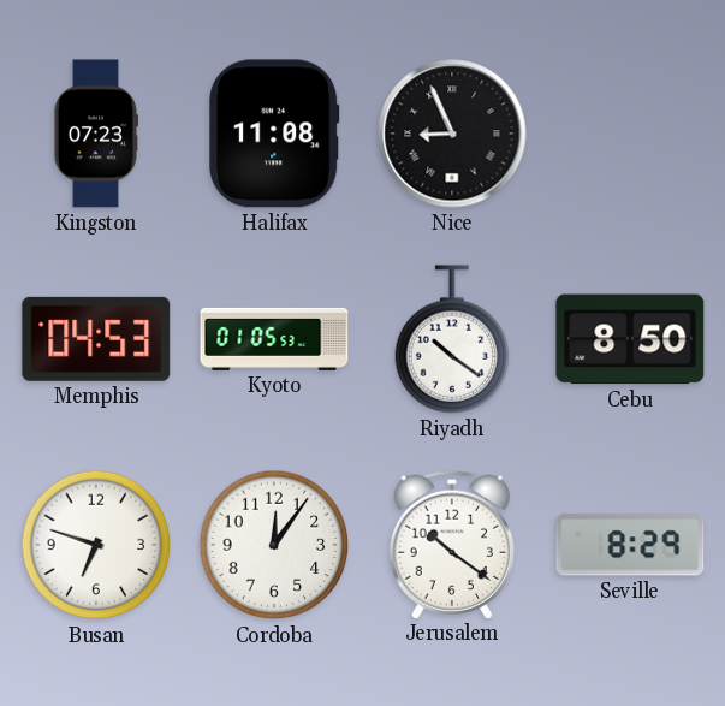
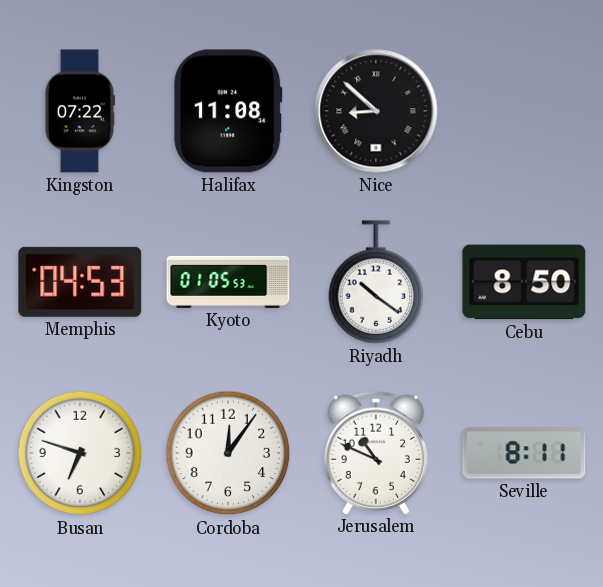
Kingston: 07:23 -> 07:22 (79, 111)
Nice: 8:56 -> 8:52 (376, 111)
Jerusalem: 10:21 -> 10:49 (375, 452)
Seville: 8:29 -> 8:11 (524, 453)
